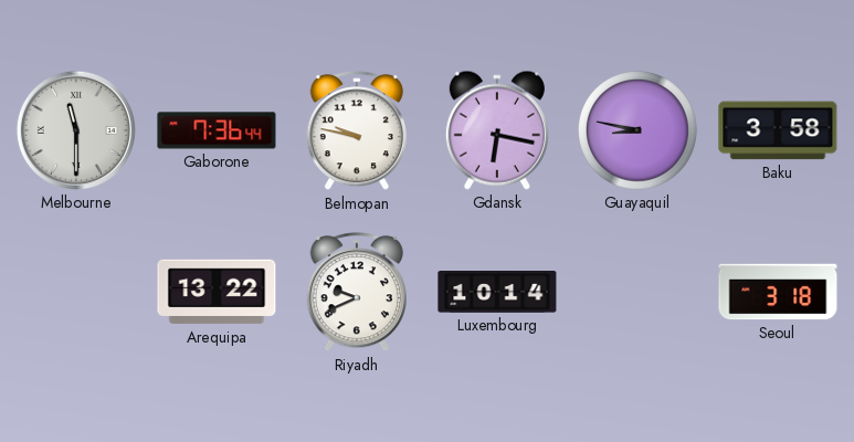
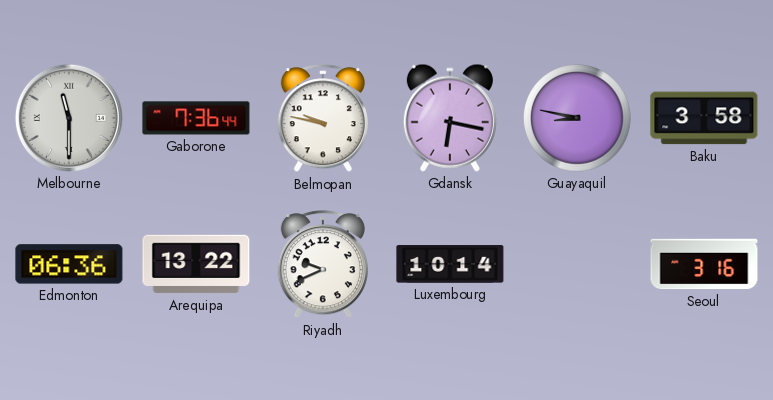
Edmonton: none -> 06:36 (69, 264)
Seoul: 3:18 -> 3:16 (704, 264)
